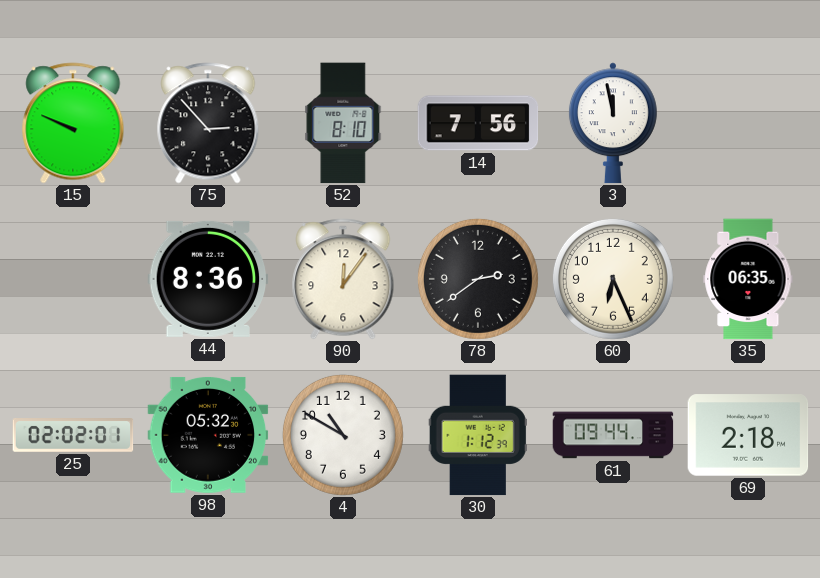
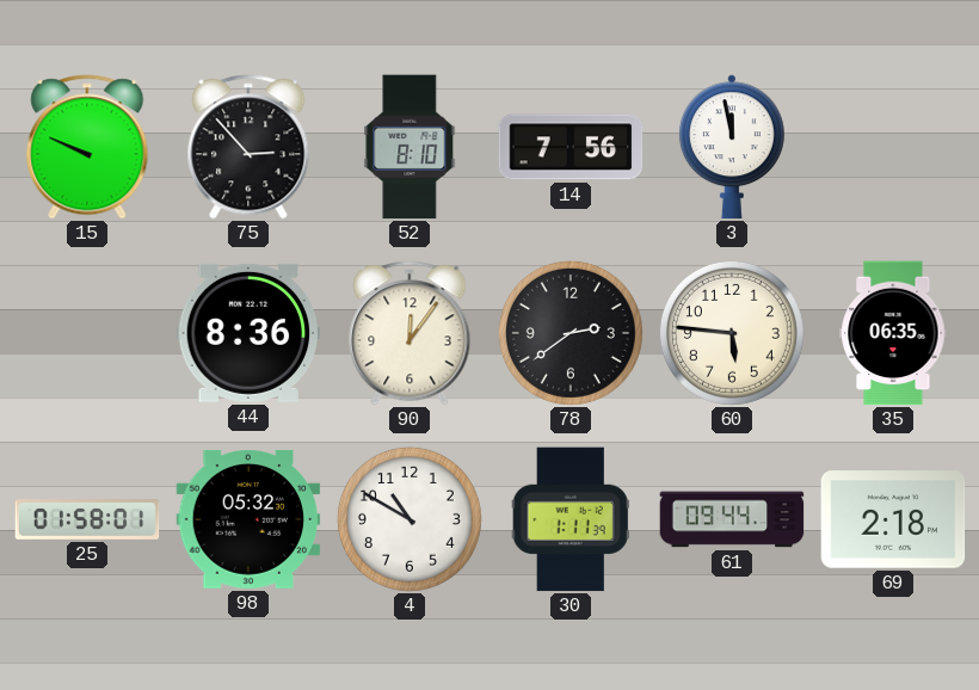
60: 6:26 -> 5:46 (732, 333)
25: 02:02 -> 01:58 (87, 520)
30: 1:12 -> 1:11 (571, 519)
